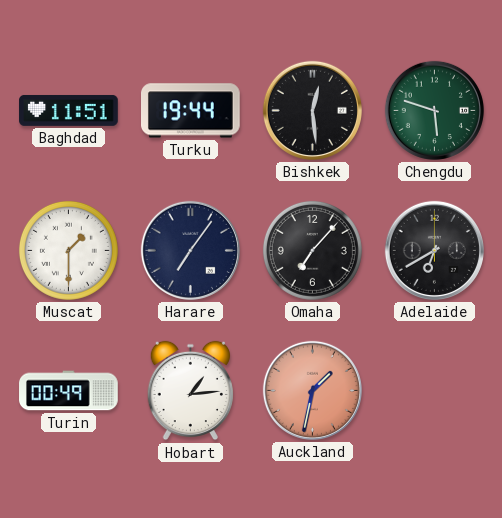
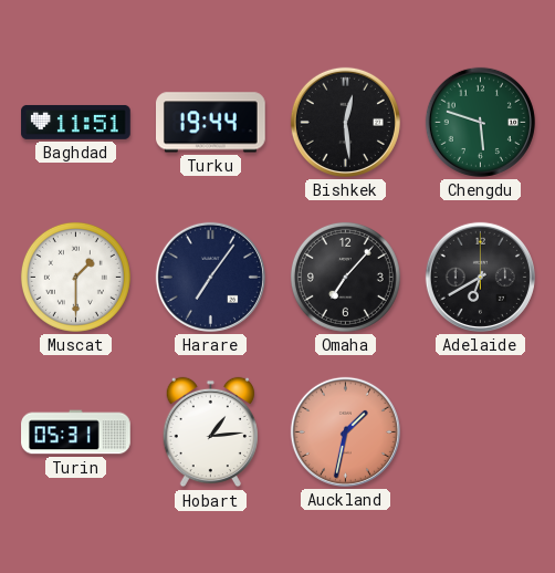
Turin: 00:49 -> 05:31 (76, 433)
